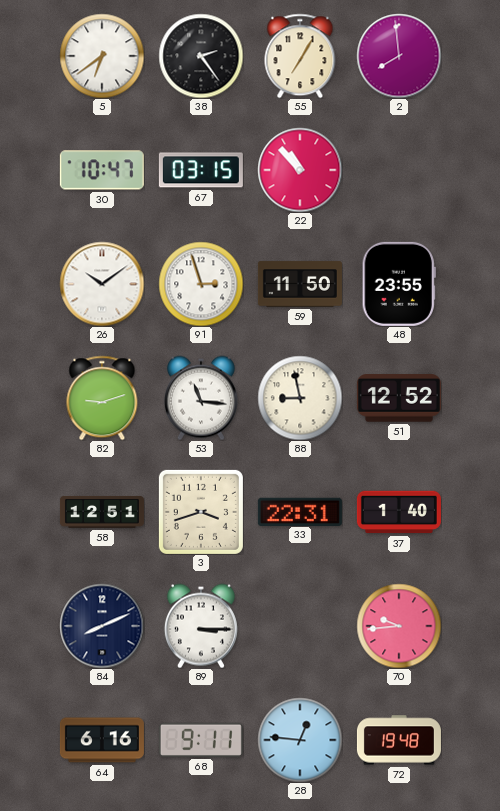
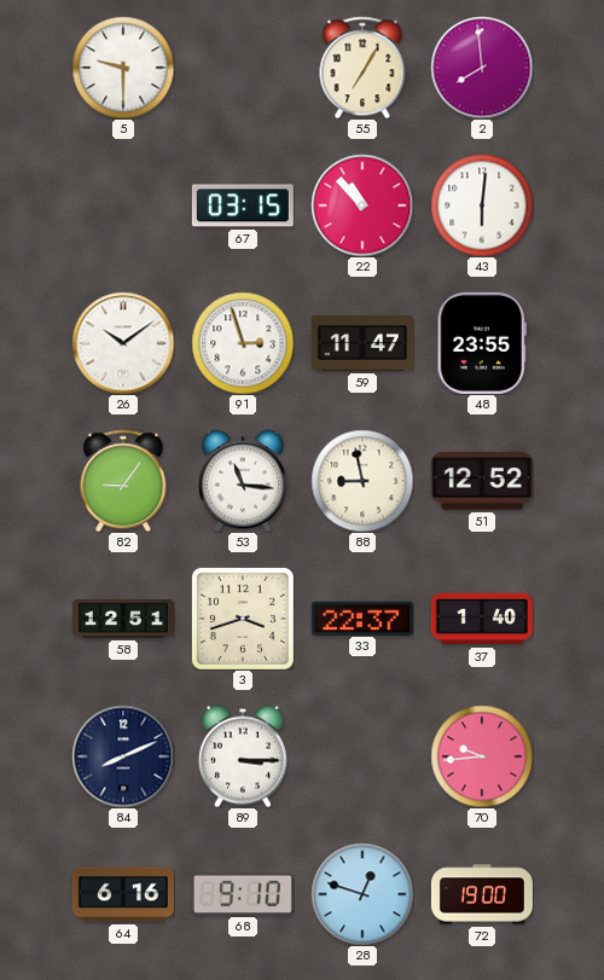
5: 6:39 -> 9:30 (123, 68)
38: 2:24 -> none (201, 56)
30: 10:47 -> none (102, 170)
43: none -> 6:01 (482, 205)
59: 11:50 -> 11:47 (362, 343)
82: 9:12 -> 9:06 (123, 481)
33: 22:31 -> 22:37 (362, 617)
68: 9:11 -> 9:10 (243, 894)
28: 12:46 -> 12:48 (362, 894)
72: 19:48 -> 19:00 (482, 894)
